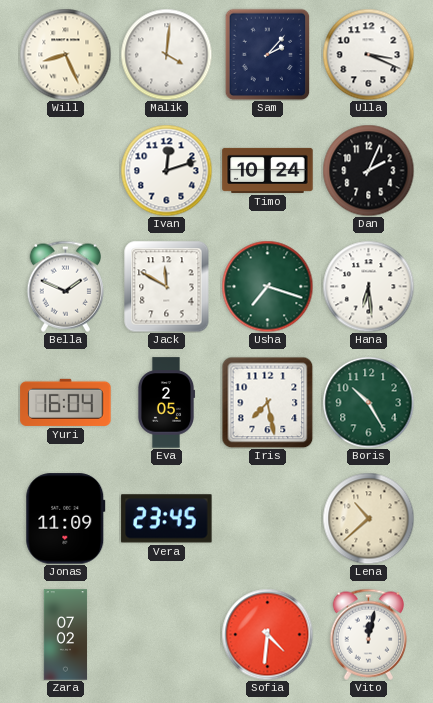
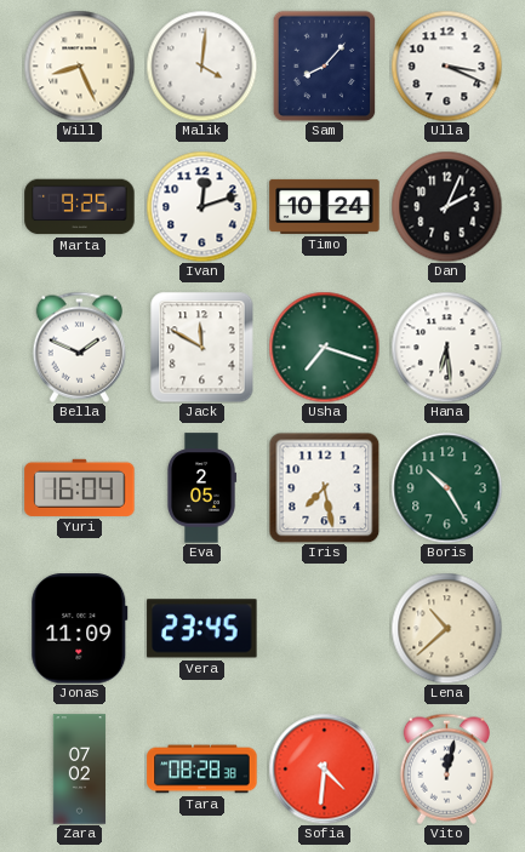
Sam: 2:07 -> 8:07 (325, 65)
Marta: none -> 9:25 (80, 207)
Tara: none -> 08:28 (202, 770)
